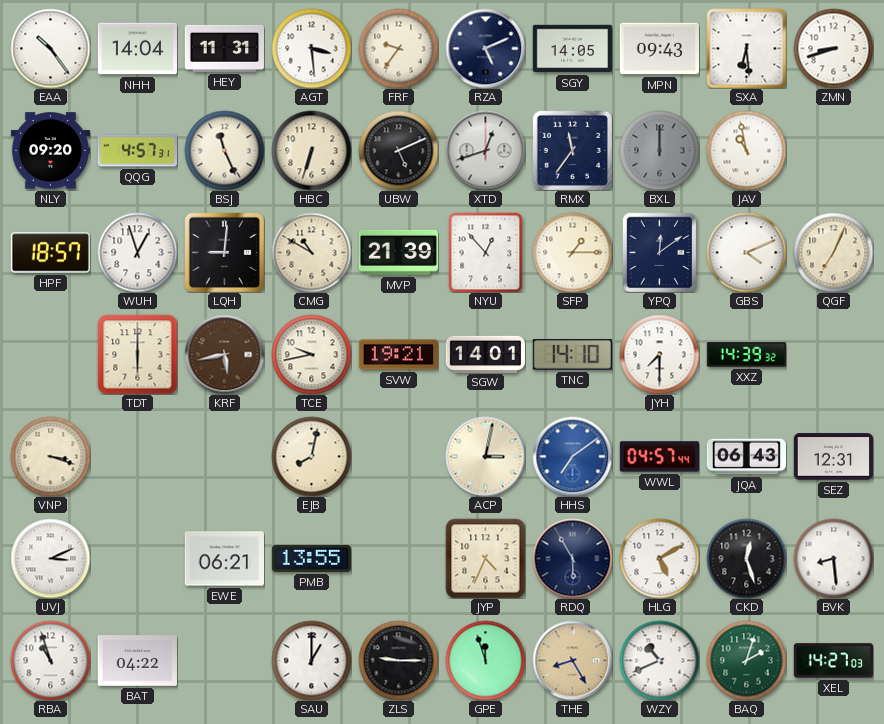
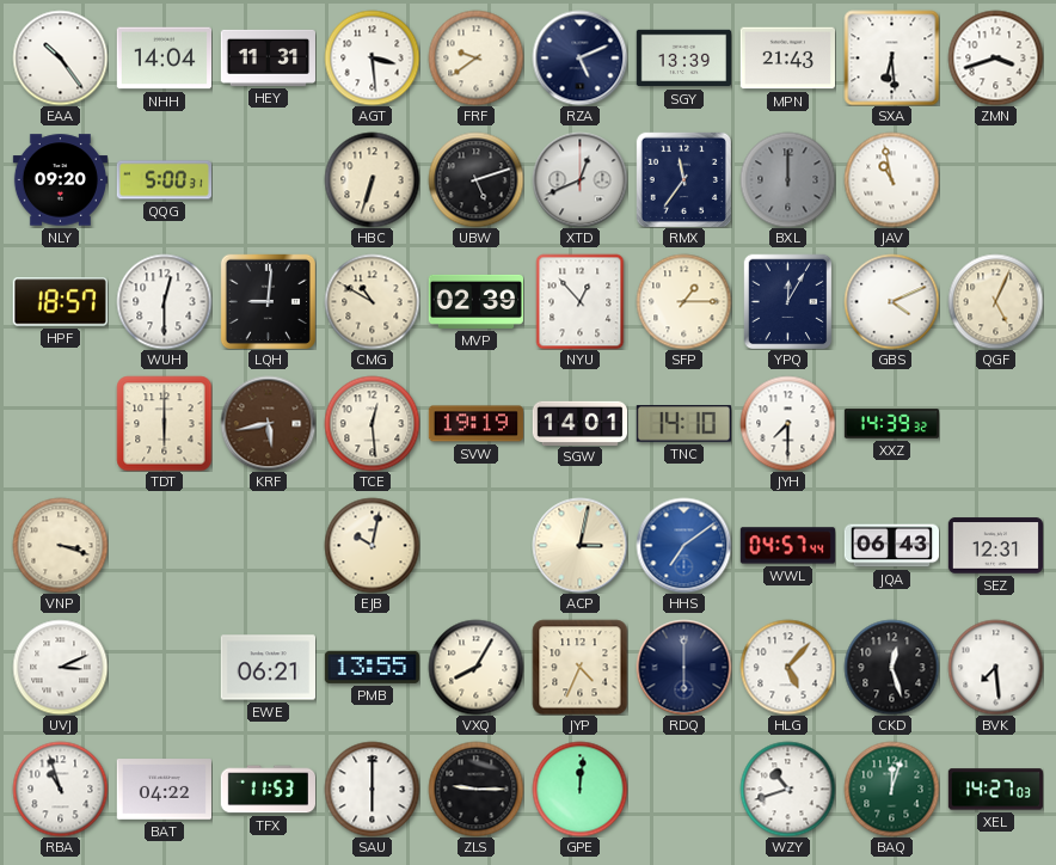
FRF: 9:36 -> 9:39 (475, 57)
SGY: 14:05 -> 13:39 (683, 59)
MPN: 09:43 -> 21:43 (787, 59)
ZMN: 8:42 -> 3:42 (995, 57)
QQG: 4:57 -> 5:00 (164, 180)
BSJ: 11:26 -> none (224, 150)
UBW: 5:11 -> 5:12 (475, 179)
XTD: 12:42 -> 12:41 (579, 179)
WUH: 12:57 -> 12:30 (164, 301)
MVP: 21:39 -> 02:39 (475, 301)
YPQ: 12:09 -> 12:05 (788, 301)
QGF: 7:04 -> 5:04 (995, 301)
TCE: 9:43 -> 12:29 (372, 423)
SVW: 19:21 -> 19:19 (475, 424)
EJB: 8:02 -> 10:02 (372, 545)
VXQ: none -> 8:05 (475, 667)
RDQ: 5:55 -> 6:00 (683, 667)
HLG: 5:10 -> 5:07 (787, 667)
BVK: 8:29 -> 7:29 (995, 667)
TFX: none -> 11:53 (268, 790)
SAU: 1:00 -> 6:00 (372, 789)
GPE: 11:57 -> 12:01 (579, 789)
THE: 8:25 -> none (572, 660)
WZY: 10:41 -> 10:42 (787, 789)
BAQ: 2:03 -> 12:03 (891, 789)
